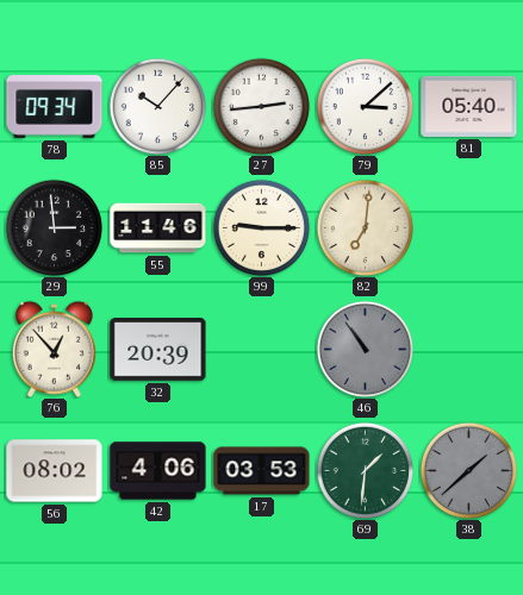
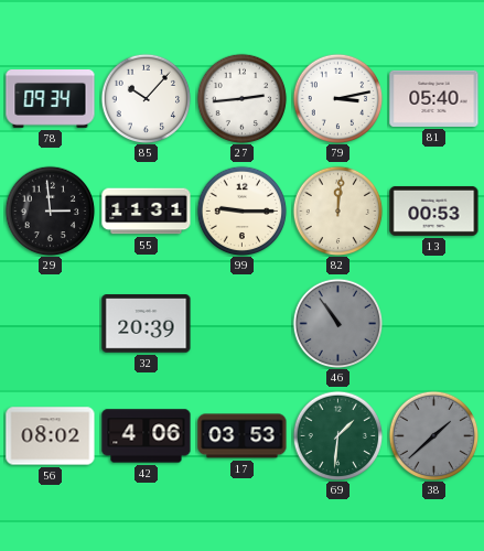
79: 3:08 -> 3:13 (337, 98)
55: 11:46 -> 11:31 (147, 212)
82: 7:01 -> 12:01 (337, 210)
13: none -> 00:53 (434, 210)
76: 12:53 -> none (54, 349)
